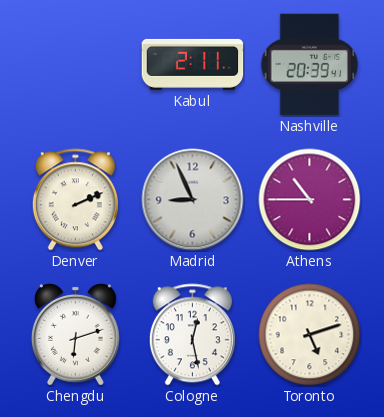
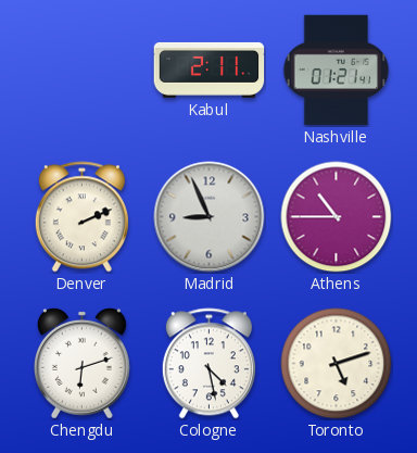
Nashville: 20:39 -> 01:21 (337, 71)
Cologne: 12:28 -> 4:28 (208, 364)
